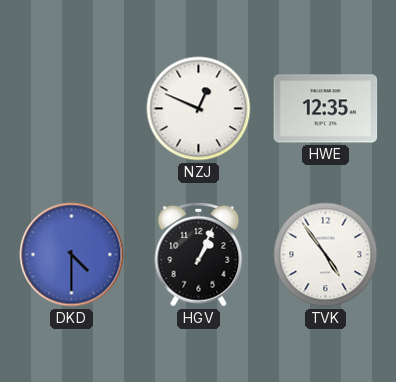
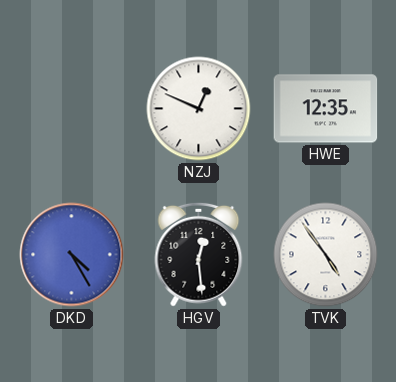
DKD: 4:30 -> 4:25 (72, 255)
HGV: 1:04 -> 12:29 (199, 254)
